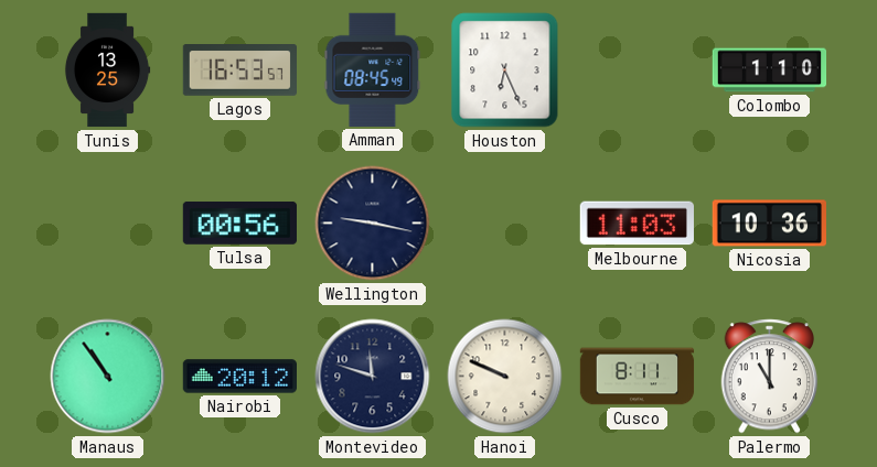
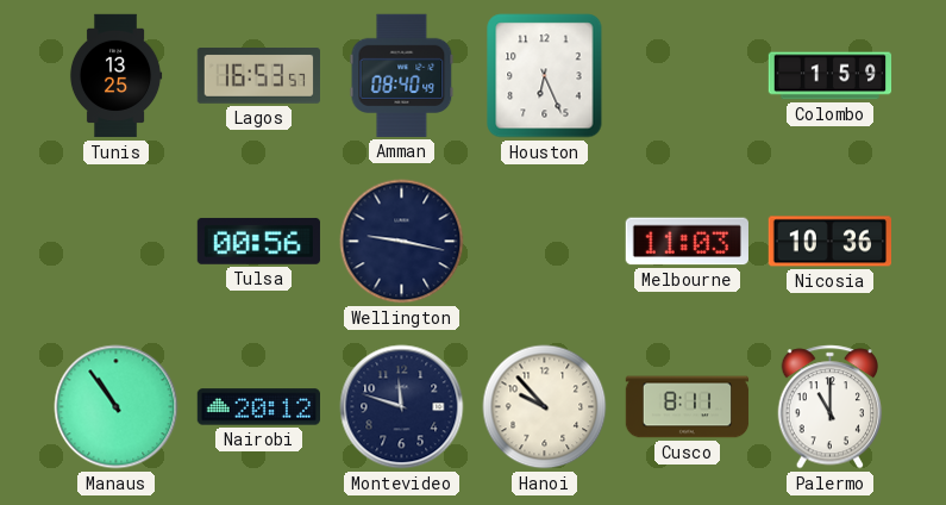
Amman: 08:45 -> 08:40 (402, 75)
Colombo: 1:10 -> 1:59 (831, 76)
Hanoi: 9:49 -> 9:53 (545, 407)
